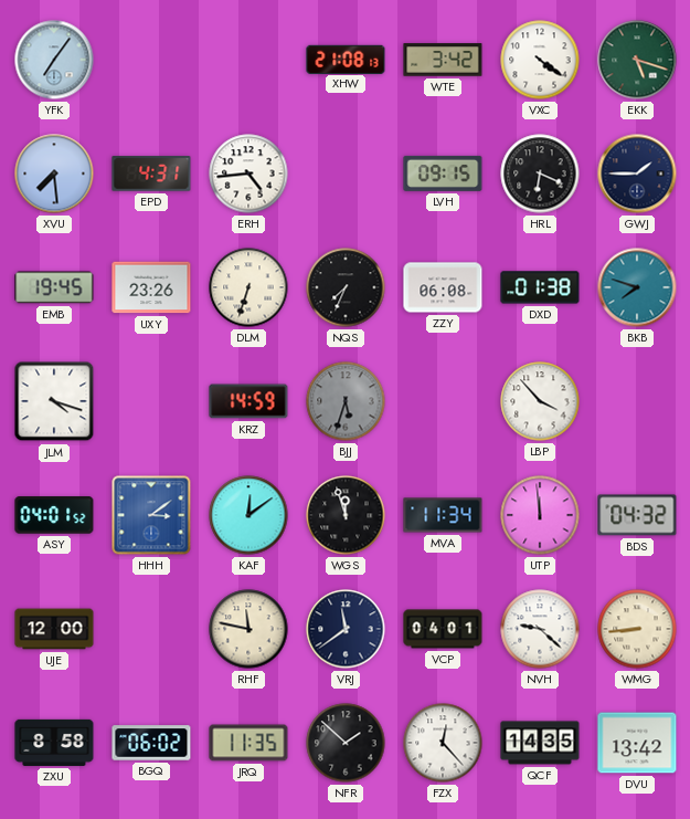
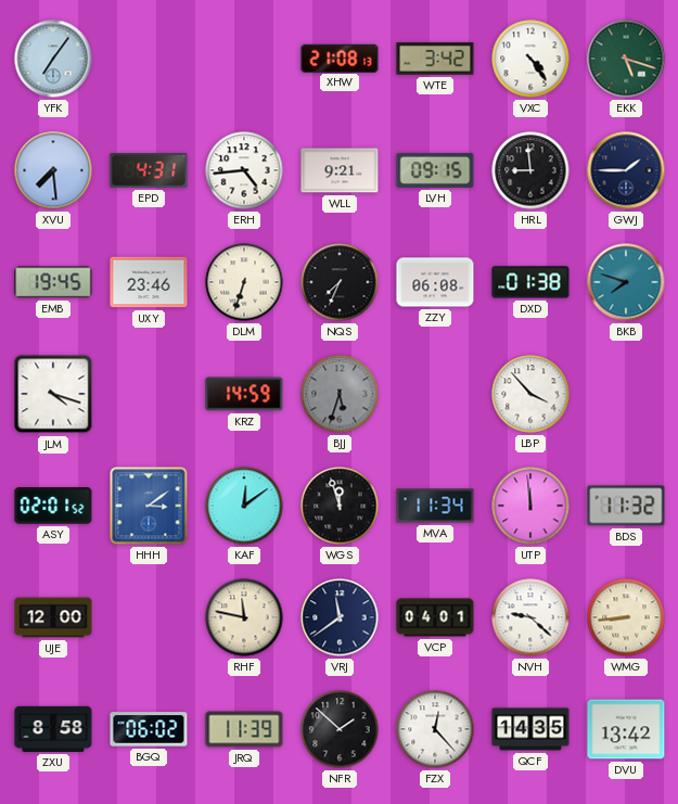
VXC: 4:21 -> 4:24 (530, 59)
WLL: none -> 9:21 (340, 170)
HRL: 6:19 -> 8:59 (530, 170)
UXY: 23:26 -> 23:46 (149, 282)
ASY: 04:01 -> 02:01 (53, 506)
BDS: 04:32 -> 11:32 (626, 506)
JRQ: 11:35 -> 11:39 (244, 729)
